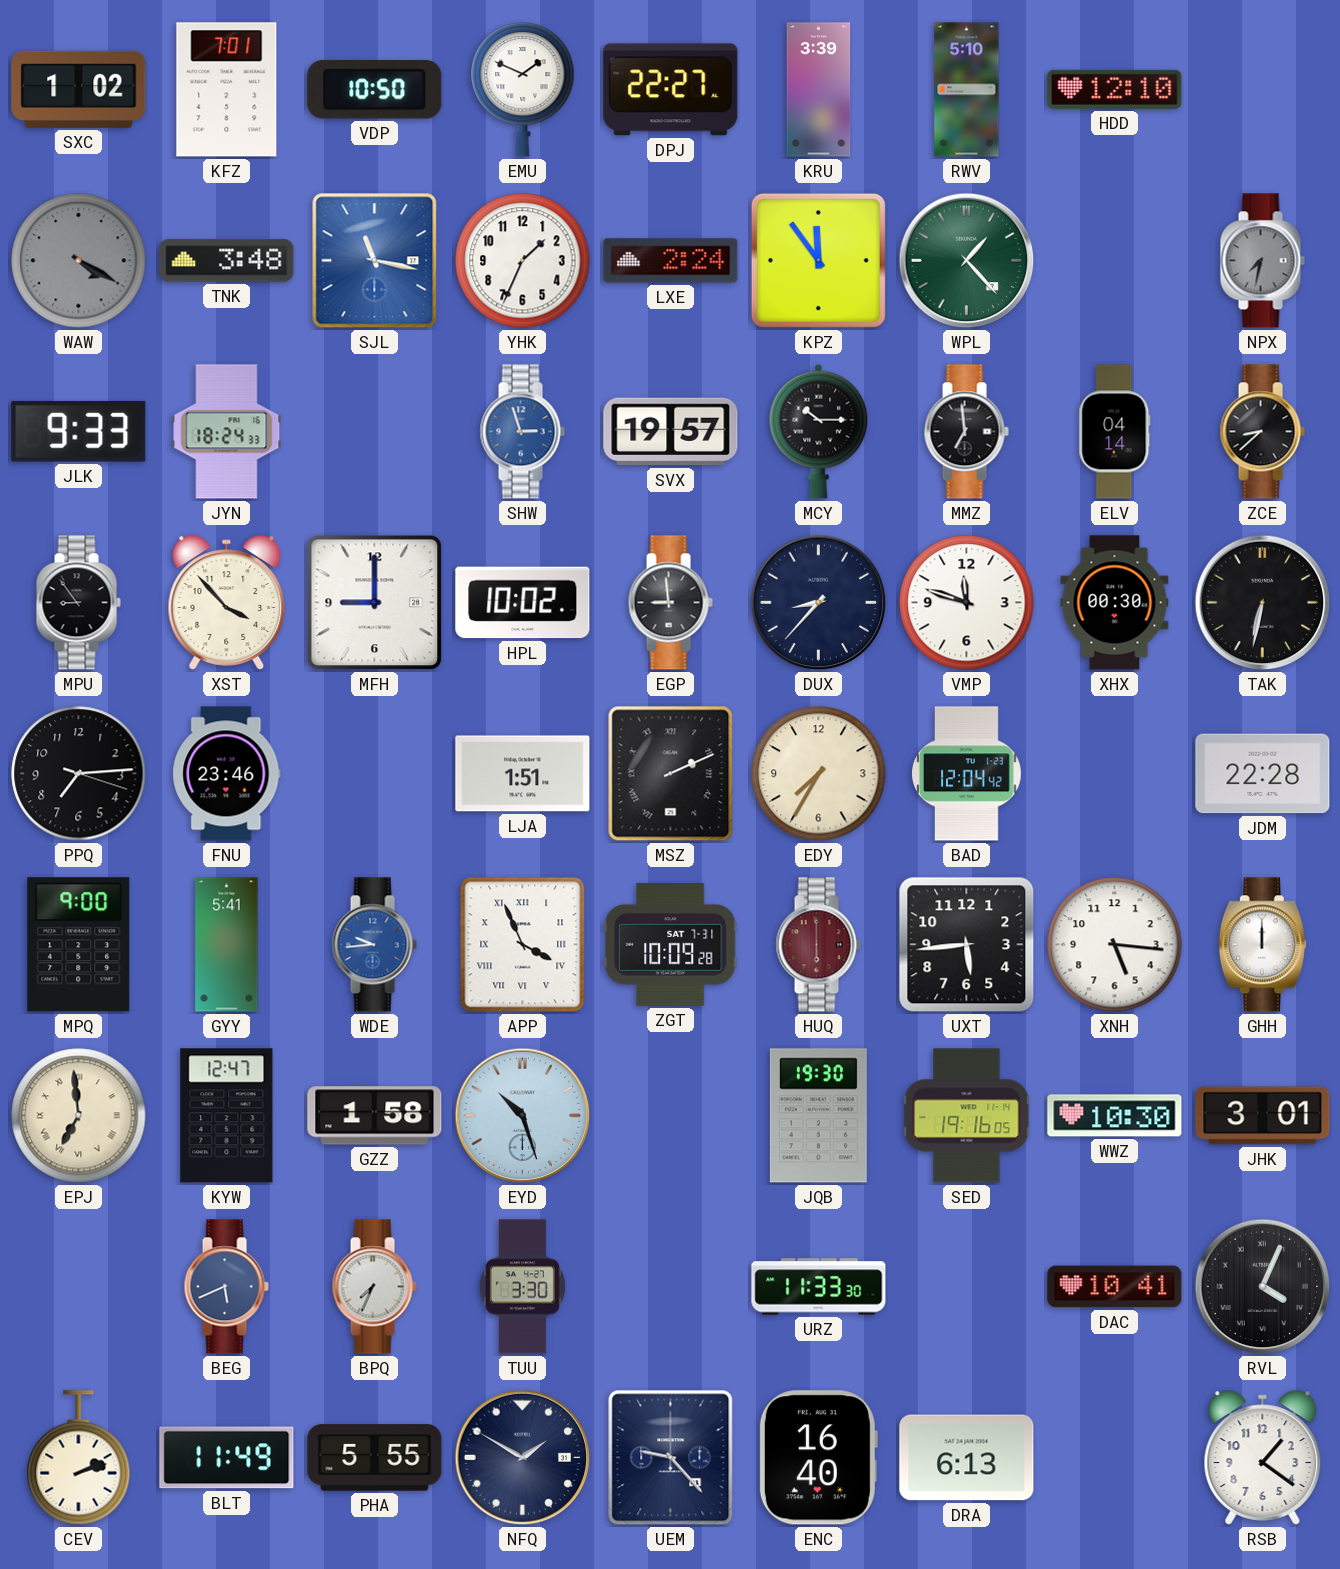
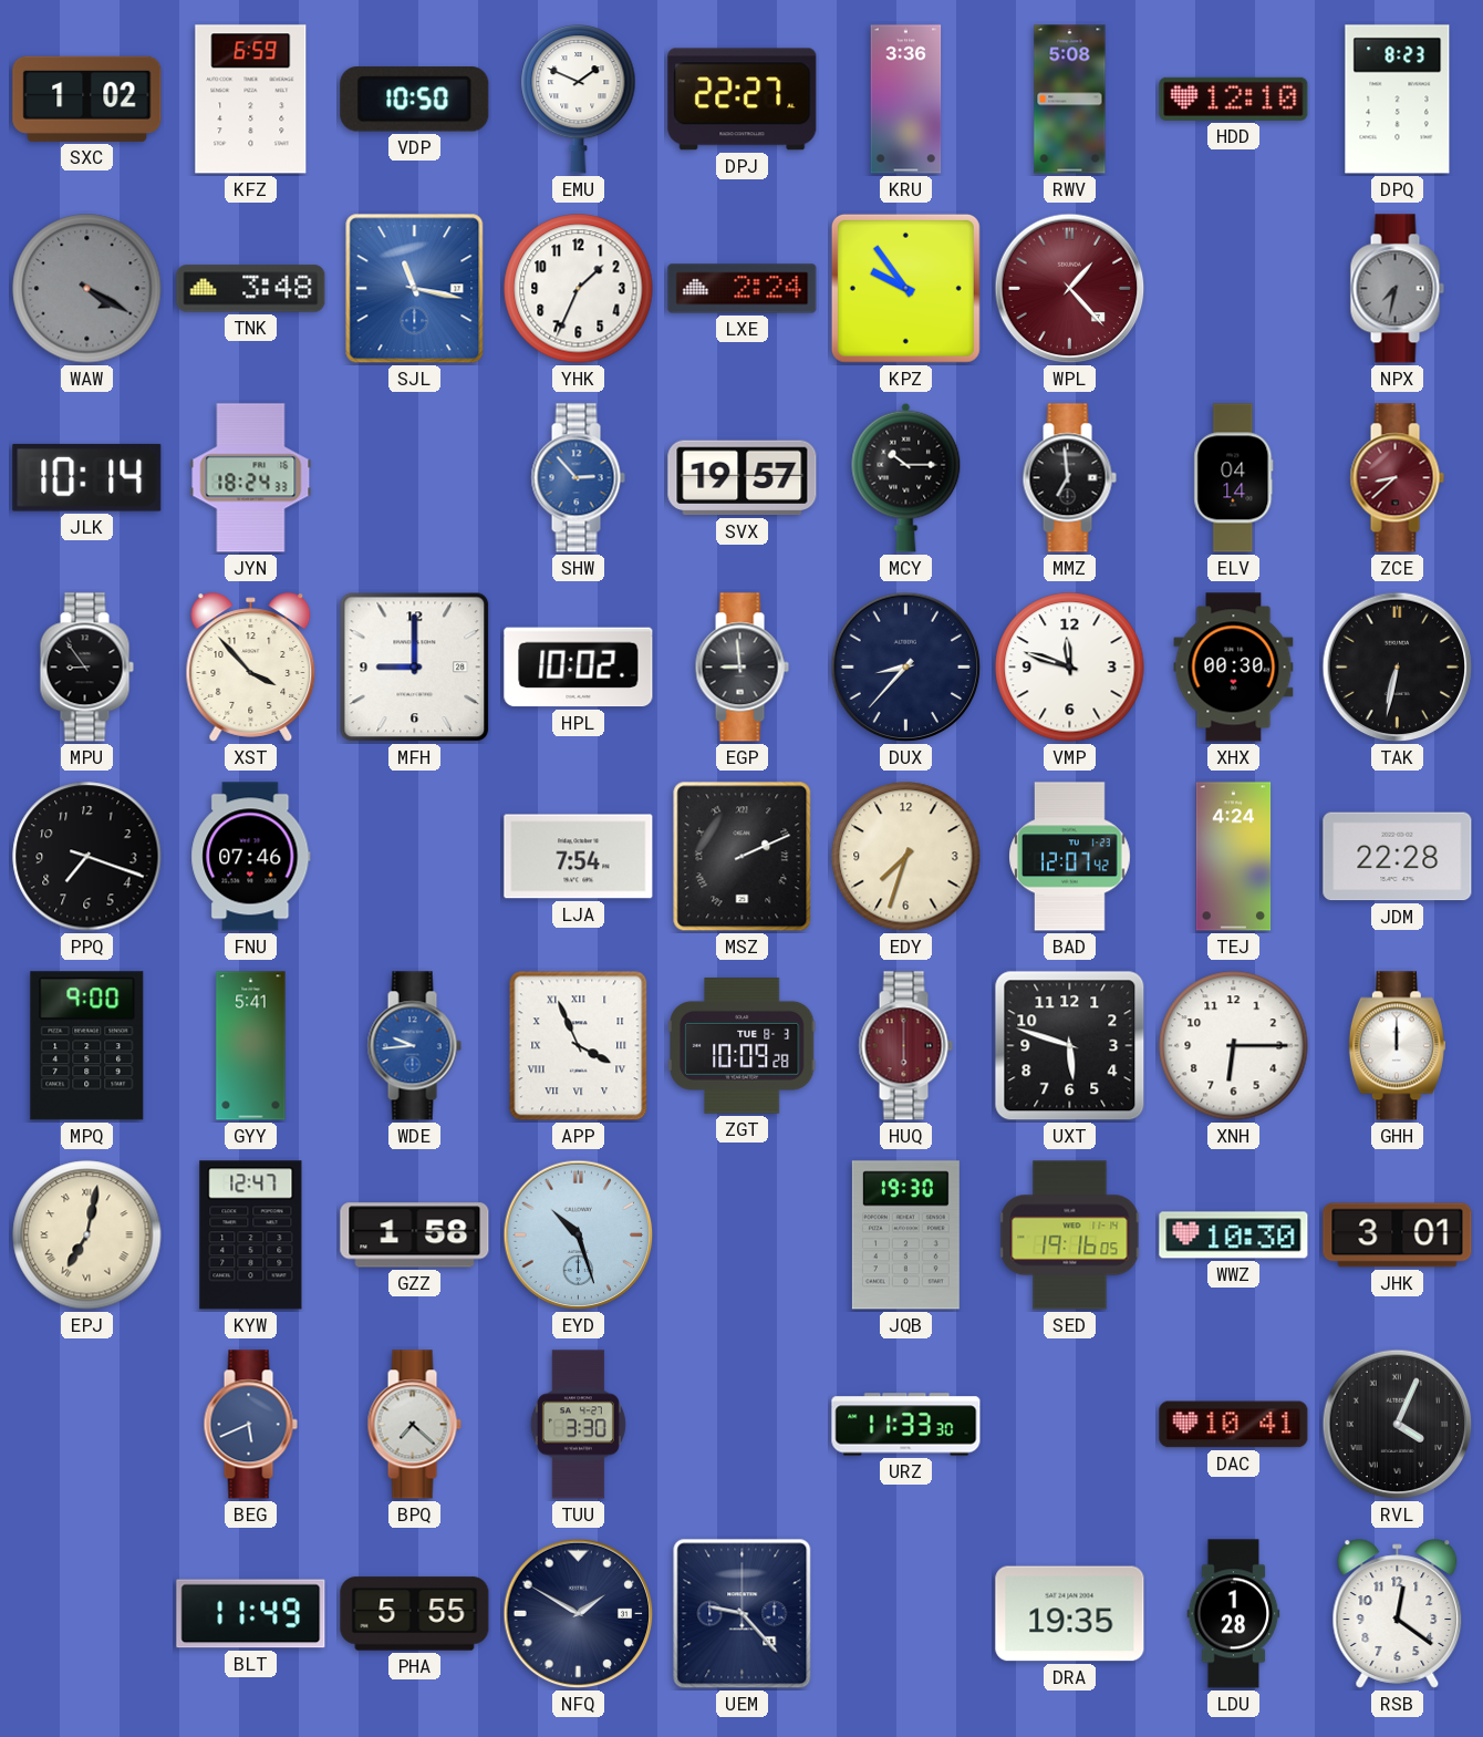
KFZ: 7:01 -> 6:59 (251, 100)
KRU: 3:39 -> 3:36 (906, 100)
RWV: 5:10 -> 5:08 (1070, 100)
DPQ: none -> 8:23 (1398, 100)
KPZ: 11:54 -> 9:54 (905, 288)
WPL dial: green -> burgundy (1070, 289)
JLK: 9:33 -> 10:14 (87, 477)
SHW: 2:57 -> 2:53 (578, 478)
ZCE dial: black -> burgundy (1397, 478)
PPQ: 7:14 -> 7:18 (87, 857)
FNU: 23:46 -> 07:46 (251, 857)
LJA: 1:51 -> 7:54 (579, 857)
EDY: 7:35 -> 7:33 (906, 857)
BAD: 12:04 -> 12:07 (1070, 857)
TEJ: none -> 4:24 (1234, 857)
ZGT date: SAT 7-31 -> TUE 8-3 (743, 1046)
UXT: 5:44 -> 5:48 (1070, 1046)
XNH: 5:16 -> 6:15 (1234, 1046)
EPJ: 6:59 -> 7:02 (87, 1235)
BPQ: 7:34 -> 7:22 (414, 1425)
CEV: 2:12 -> none (79, 1458)
ENC: 16:40 -> none (818, 1458)
DRA: 6:13 -> 19:35 (1070, 1614)
LDU: none -> 1:28 (1234, 1614)
RSB: 1:21 -> 12:21 (1398, 1614)
